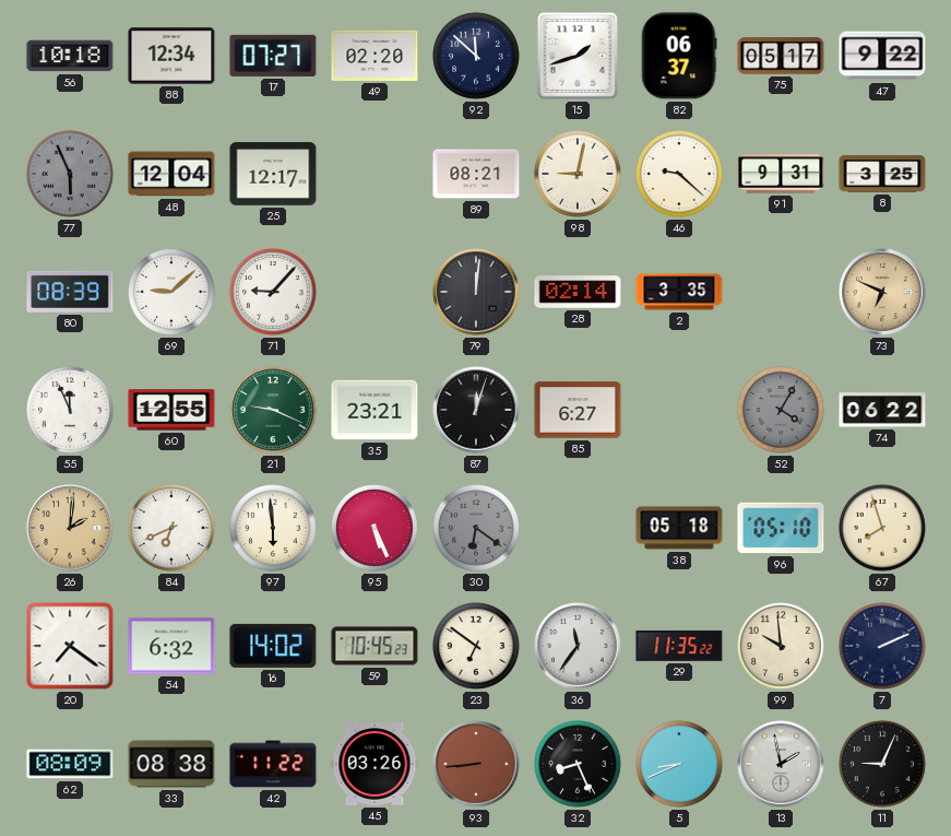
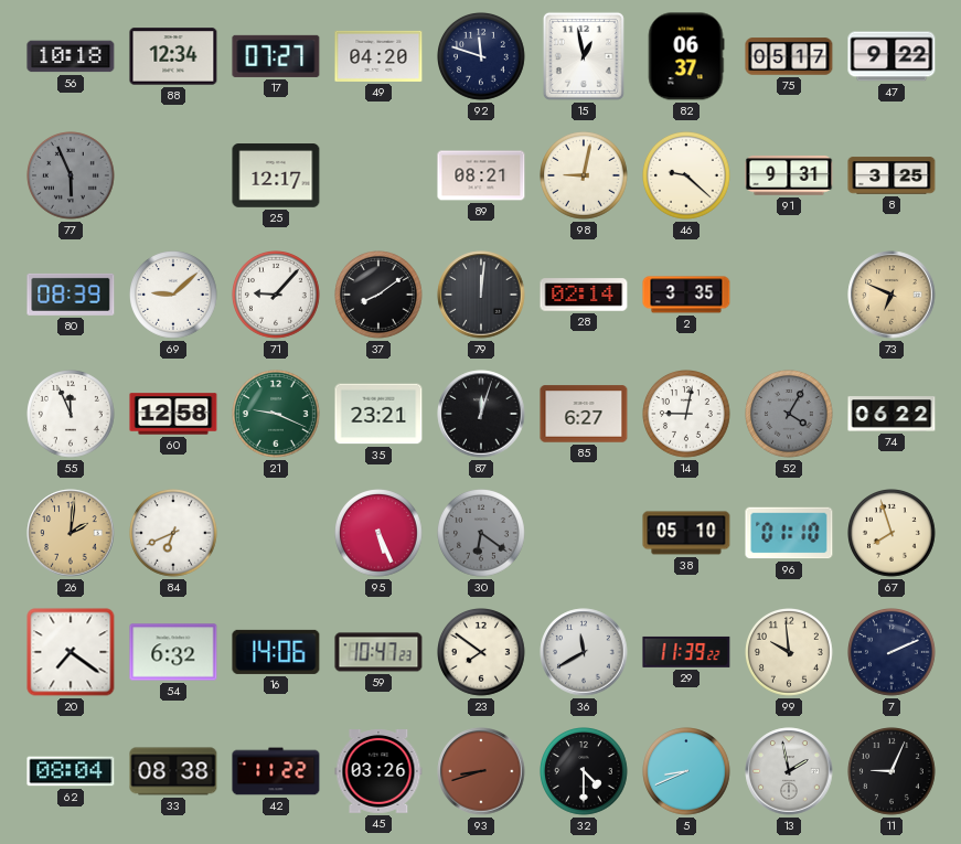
49: 02:20 -> 04:20 (378, 56)
92: 11:52 -> 11:48 (482, 57)
15: 1:42 -> 12:58 (584, 56)
48: 12:04 -> none (171, 174)
37: none -> 8:09 (380, 296)
60: 12:55 -> 12:58 (173, 414)
14: none -> 9:02 (687, 415)
97: 5:59 -> none (274, 529)
38: 05:18 -> 05:10 (686, 533)
96: 05:10 -> 01:10 (789, 533)
16: 14:02 -> 14:06 (276, 652)
59: 10:45 -> 10:47 (378, 652)
23: 6:51 -> 7:51 (482, 653)
36: 11:36 -> 11:40 (584, 652)
29: 11:35 -> 11:39 (686, 652)
62: 08:09 -> 08:04 (71, 771)
93: 8:44 -> 8:42 (481, 771)
32: 8:26 -> 4:30 (585, 772)
